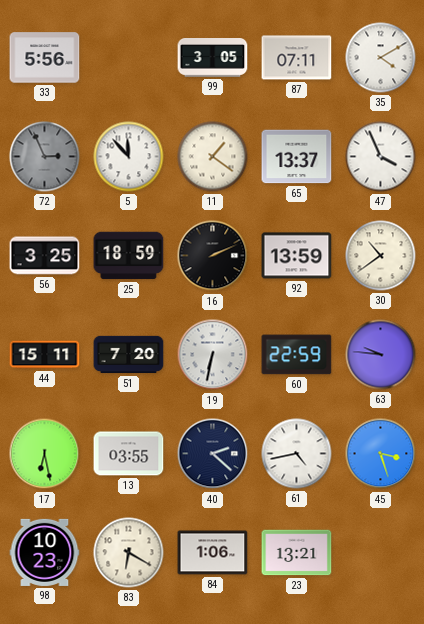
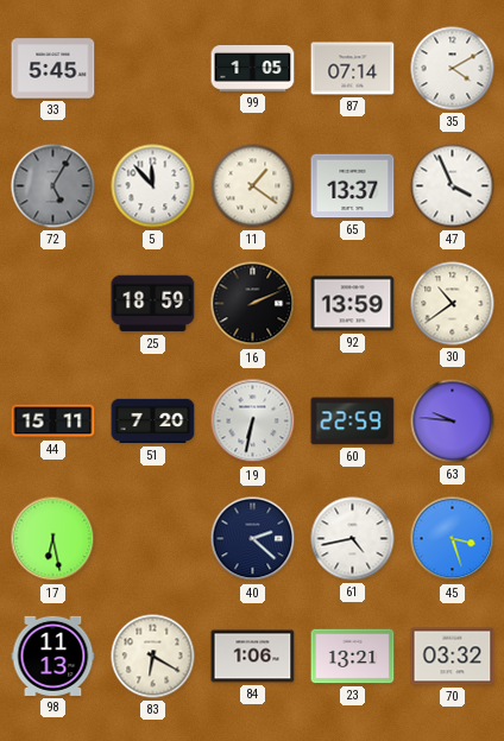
33: 5:56 -> 5:45 (53, 69)
99: 3:05 -> 1:05 (253, 69)
87: 07:11 -> 07:14 (353, 69)
72: 2:56 -> 5:05 (53, 186)
56: 3:25 -> none (45, 256)
13: 03:55 -> none (129, 454)
98: 10:23 -> 11:13 (53, 655)
70: none -> 03:32 (453, 657)
